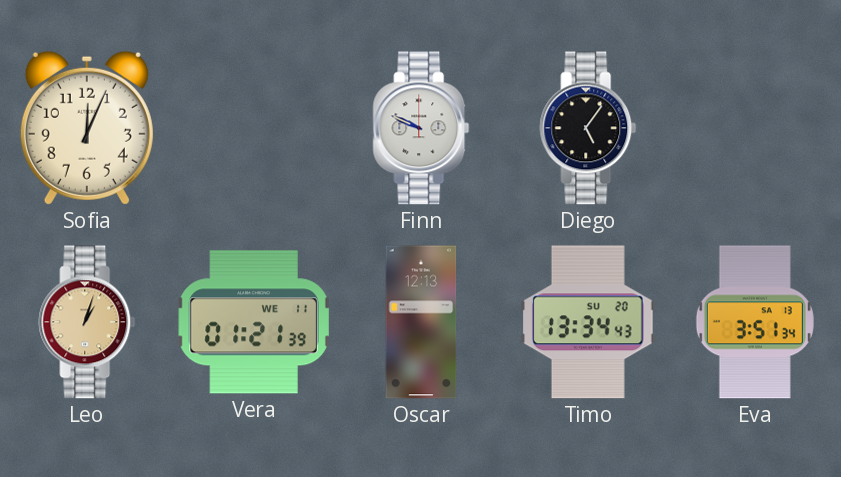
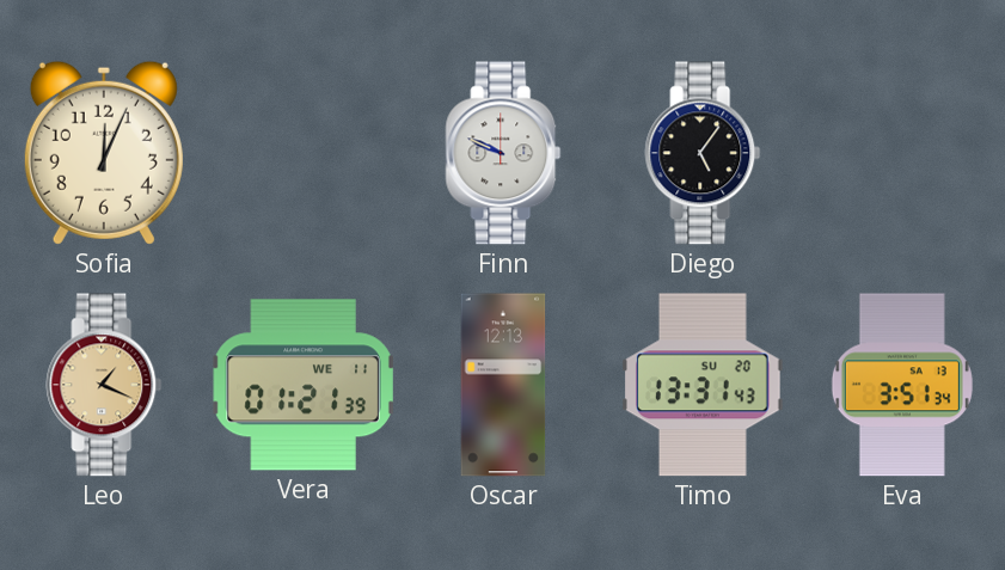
Leo: 1:03 -> 1:19 (104, 385)
Timo: 13:34 -> 13:31 (704, 385)
